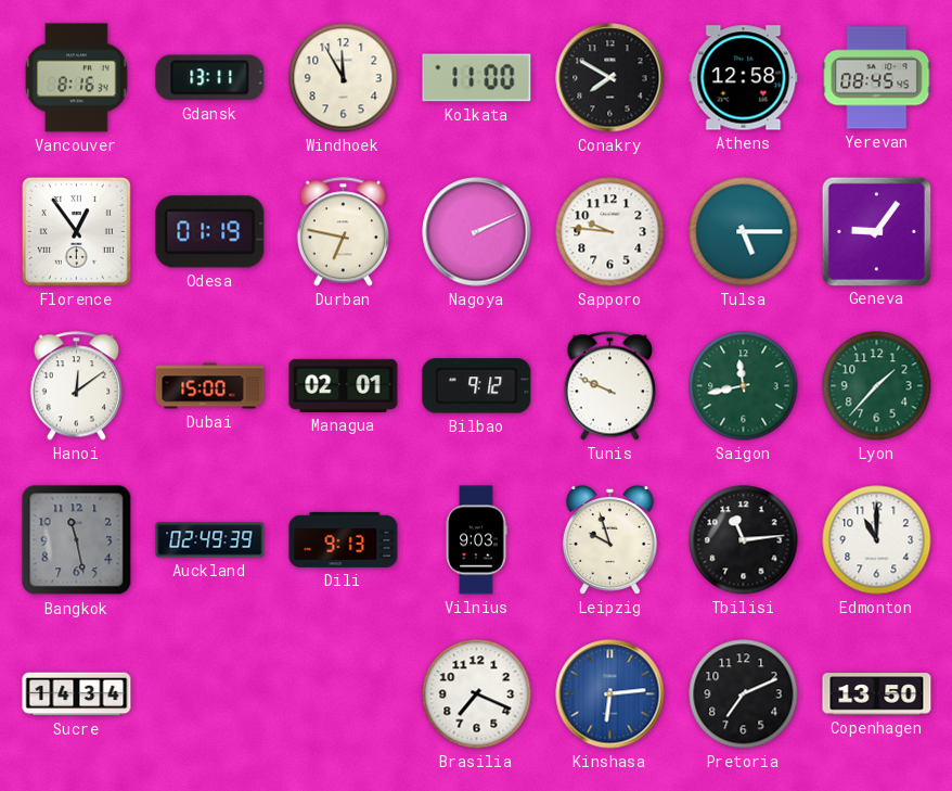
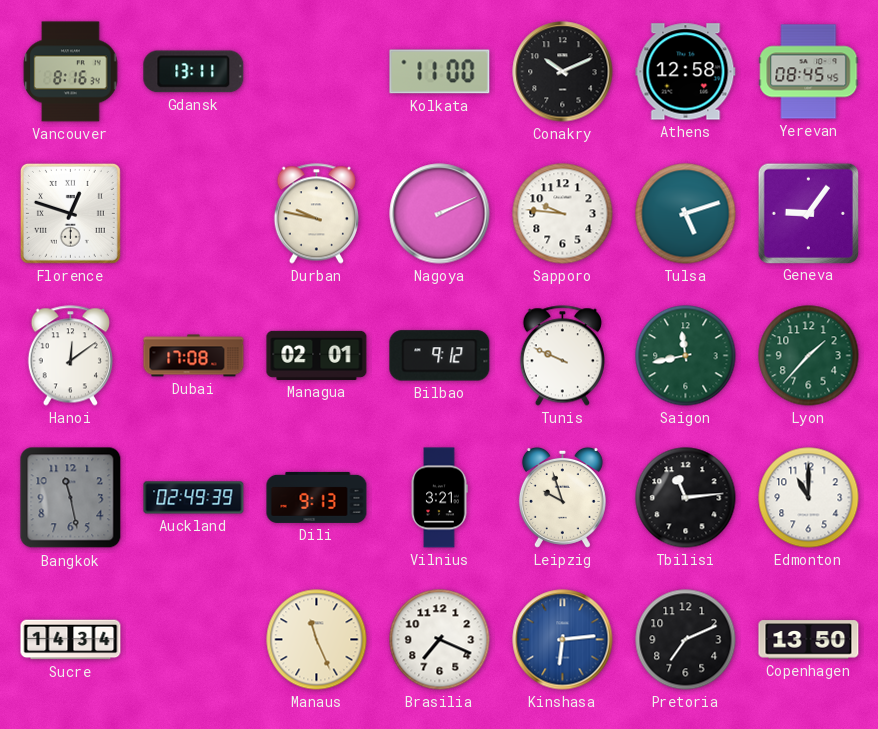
Windhoek: 11:55 -> none (344, 78)
Conakry: 7:50 -> 10:11 (563, 72)
Florence: 12:54 -> 12:48 (70, 213)
Odesa: 01:19 -> none (210, 232)
Durban: 6:47 -> 9:47 (316, 214)
Tulsa: 5:15 -> 5:12 (686, 214)
Dubai: 15:00 -> 17:08 (194, 356)
Vilnius: 9:03 -> 3:21 (439, 498)
Manaus: none -> 11:26 (317, 640)
